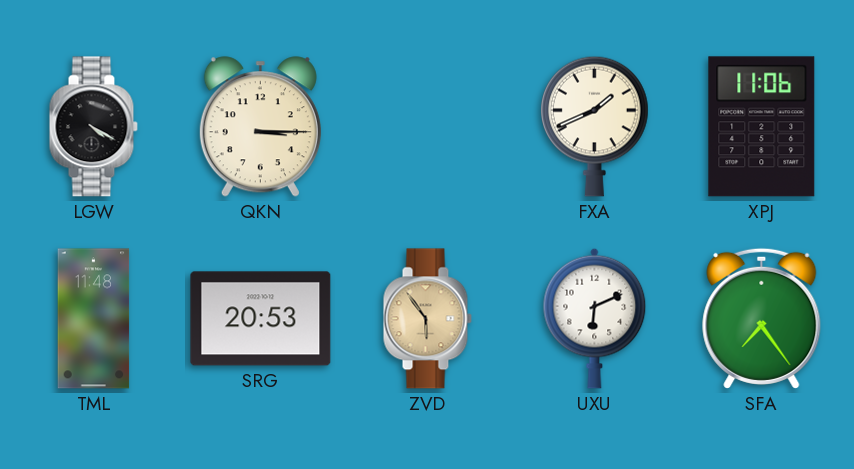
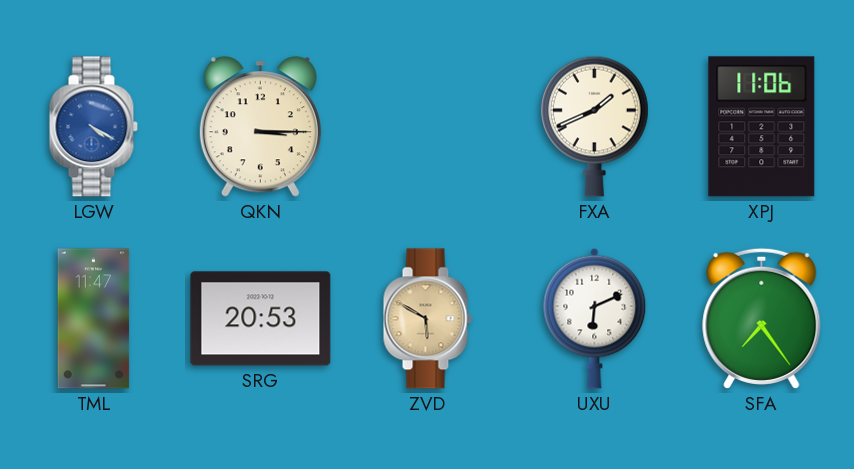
LGW dial: black -> blue (93, 127)
TML: 11:48 -> 11:47 (94, 319)
ZVD: 5:54 -> 5:50 (427, 319)
